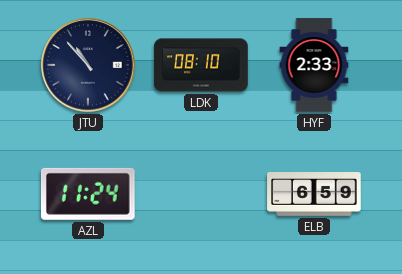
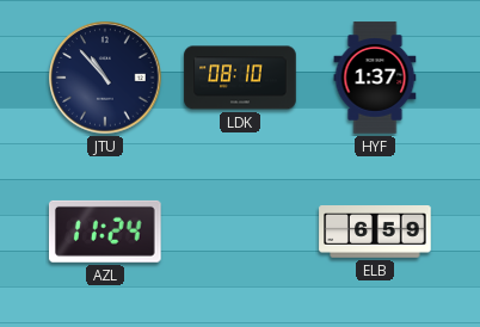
HYF: 2:33 -> 1:37 (375, 78)
